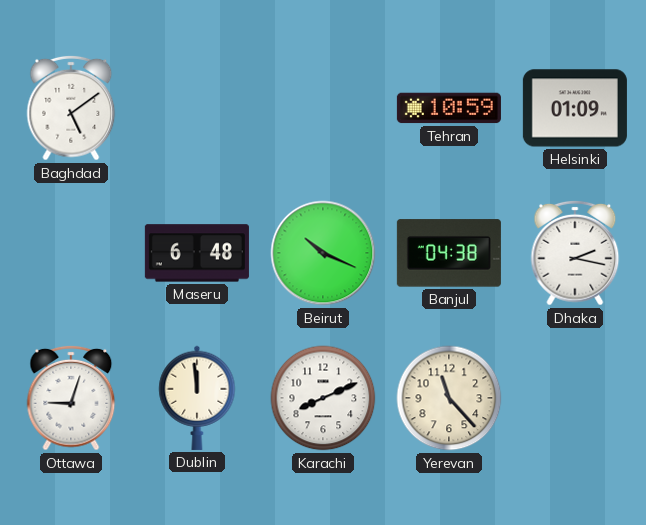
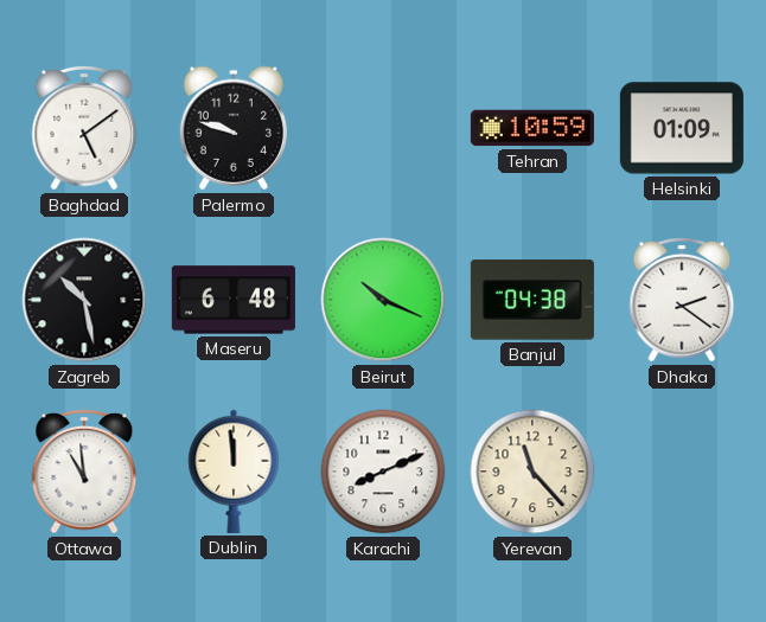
Palermo: none -> 9:48 (234, 128)
Zagreb: none -> 10:28 (84, 300)
Dhaka: 2:17 -> 2:21 (682, 300)
Ottawa: 9:03 -> 10:59 (84, 472)
